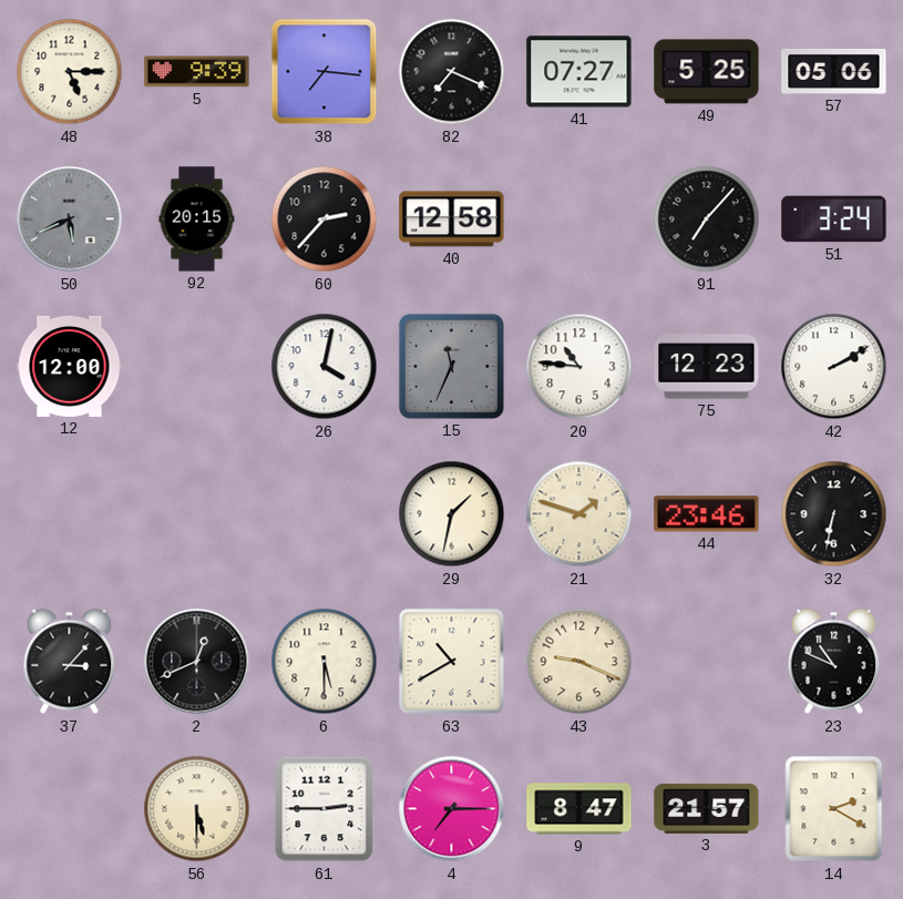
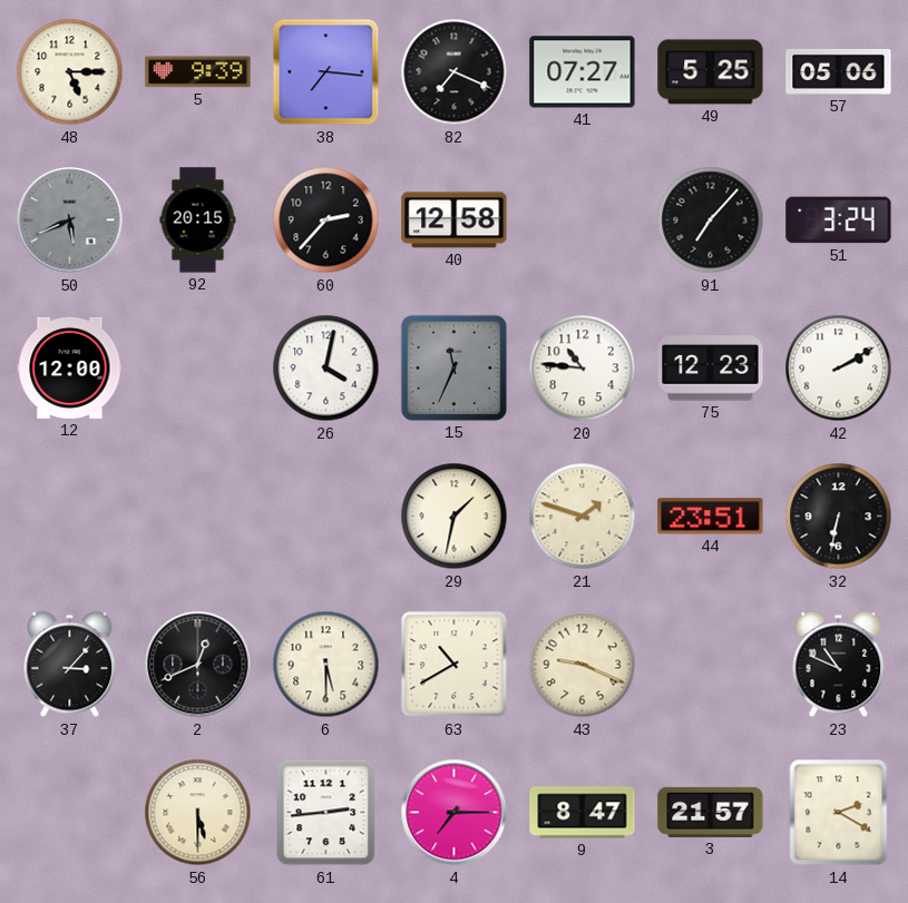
44: 23:46 -> 23:51 (711, 517)
61: 2:45 -> 2:44 (326, 813)
